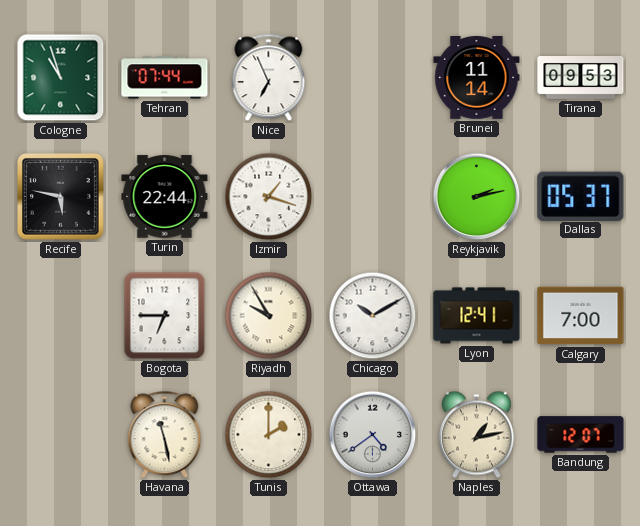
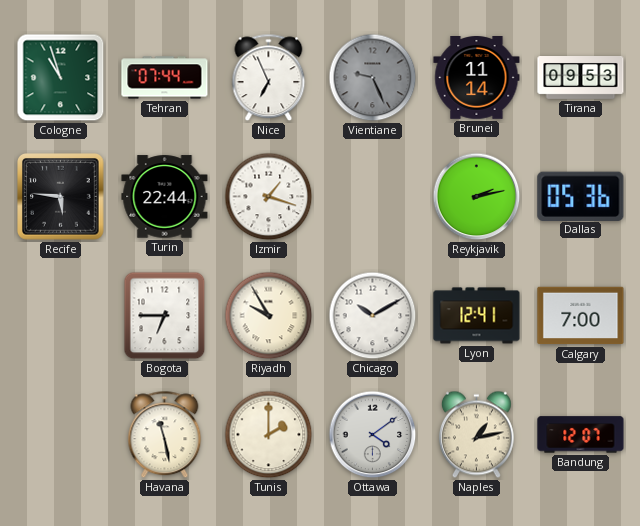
Vientiane: none -> 9:26 (373, 78)
Recife: 5:47 -> 5:46 (61, 197)
Dallas: 05:37 -> 05:36 (581, 196)
Ottawa: 4:39 -> 4:09 (373, 435)
